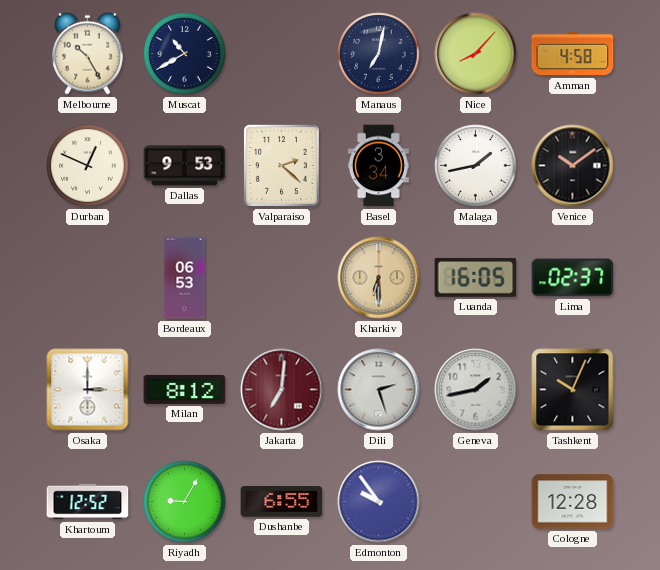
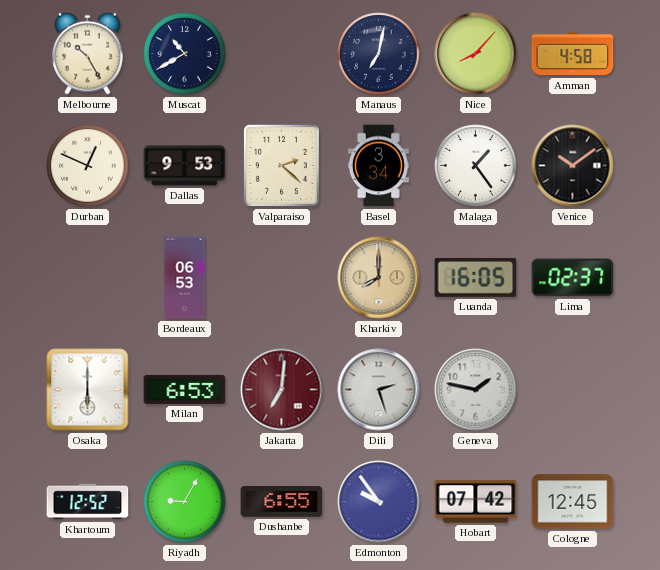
Malaga: 1:43 -> 1:24 (476, 166)
Kharkiv: 6:30 -> 8:00 (379, 278)
Osaka: 3:00 -> 6:00 (88, 390)
Milan: 8:12 -> 6:53 (185, 389)
Geneva: 1:43 -> 1:47 (476, 390)
Tashkent: 10:04 -> none (573, 390)
Hobart: none -> 07:42 (476, 502)
Cologne: 12:28 -> 12:45 (573, 502)
